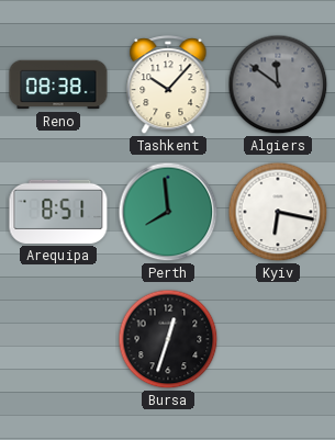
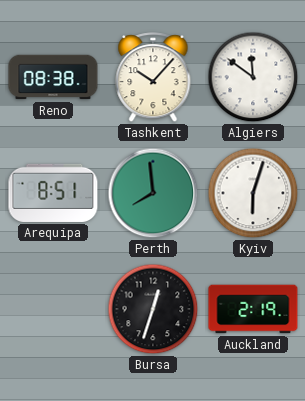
Algiers dial: grey -> white (253, 77)
Kyiv: 6:17 -> 6:03 (253, 193)
Auckland: none -> 2:19 (253, 309)
